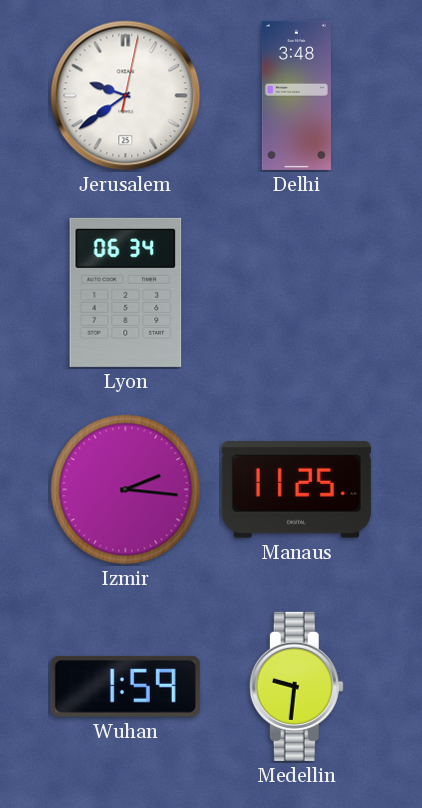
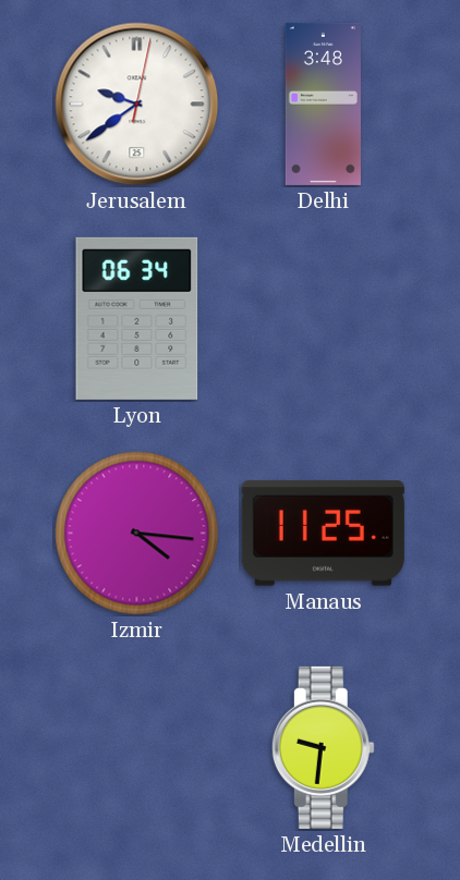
Izmir: 2:16 -> 4:16 (137, 534)
Wuhan: 1:59 -> none (125, 686)
